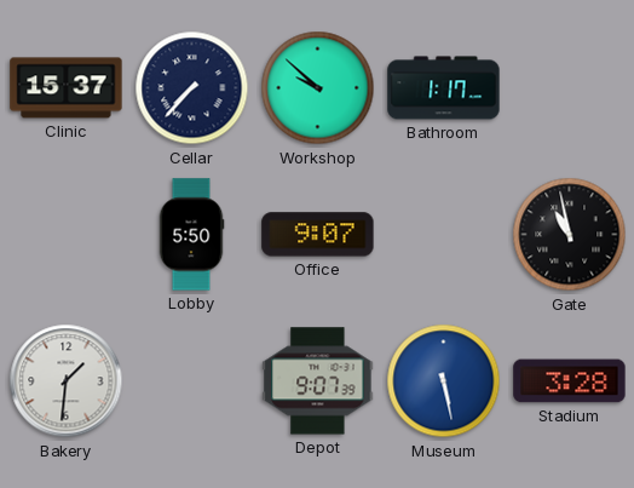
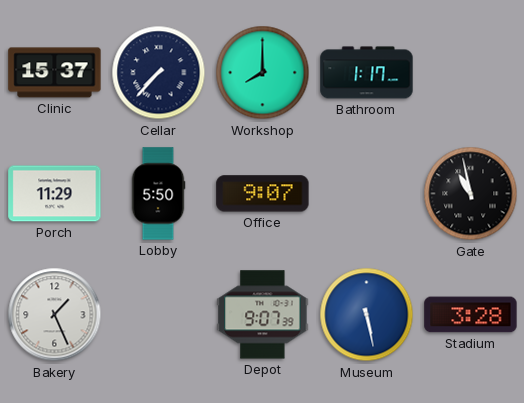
Workshop: 9:52 -> 8:00 (263, 73)
Porch: none -> 11:29 (55, 194)
Bakery: 1:31 -> 1:26 (55, 315)
